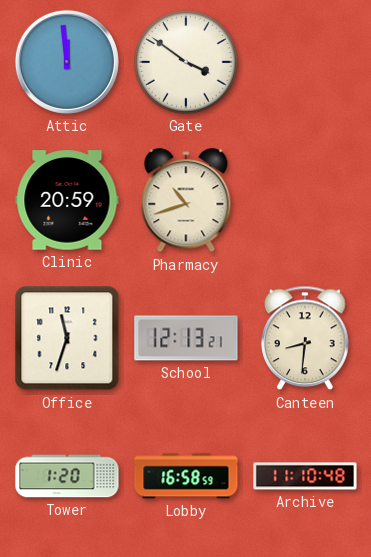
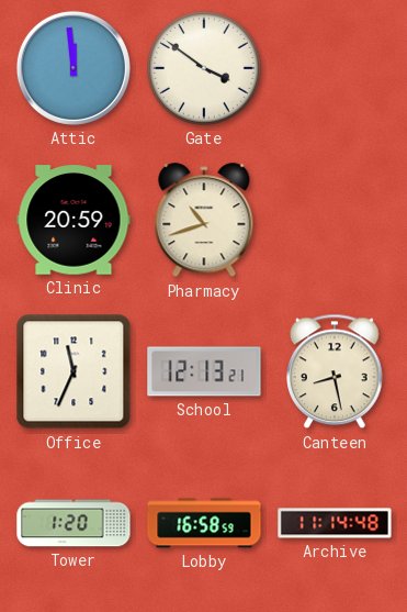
Office: 11:33 -> 11:34 (74, 371)
Canteen: 8:31 -> 8:28 (335, 371)
Archive: 11:10 -> 11:14 (335, 523)
